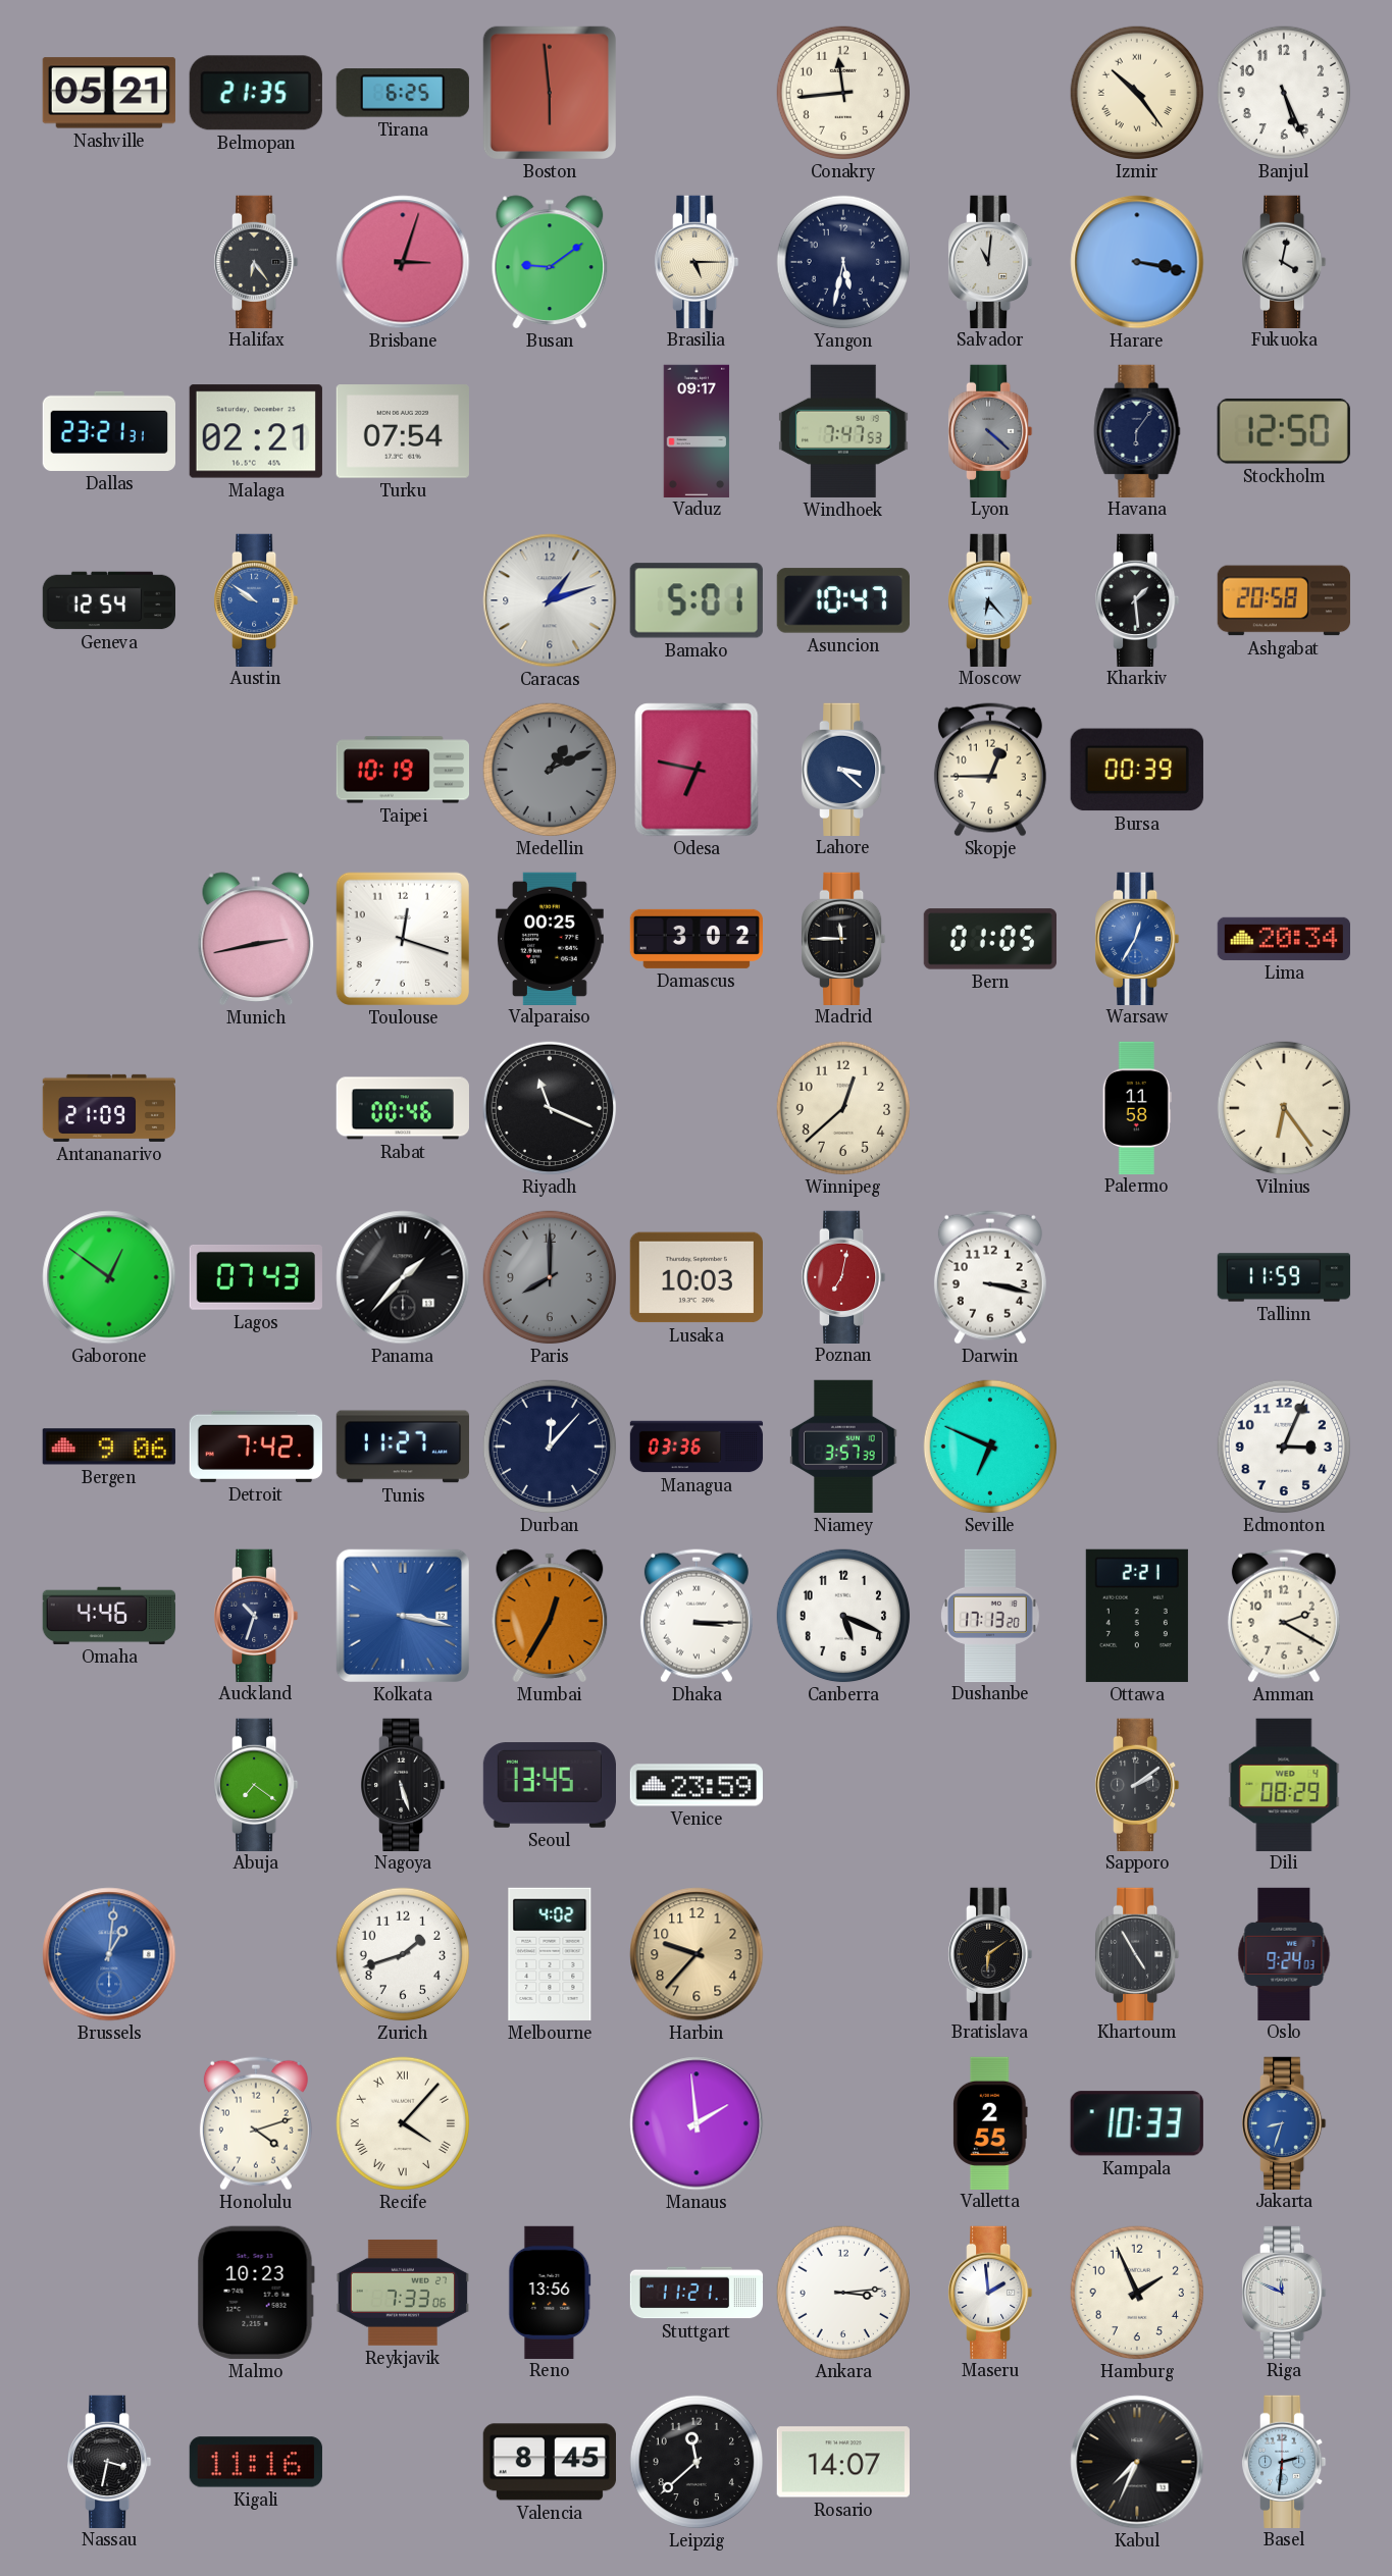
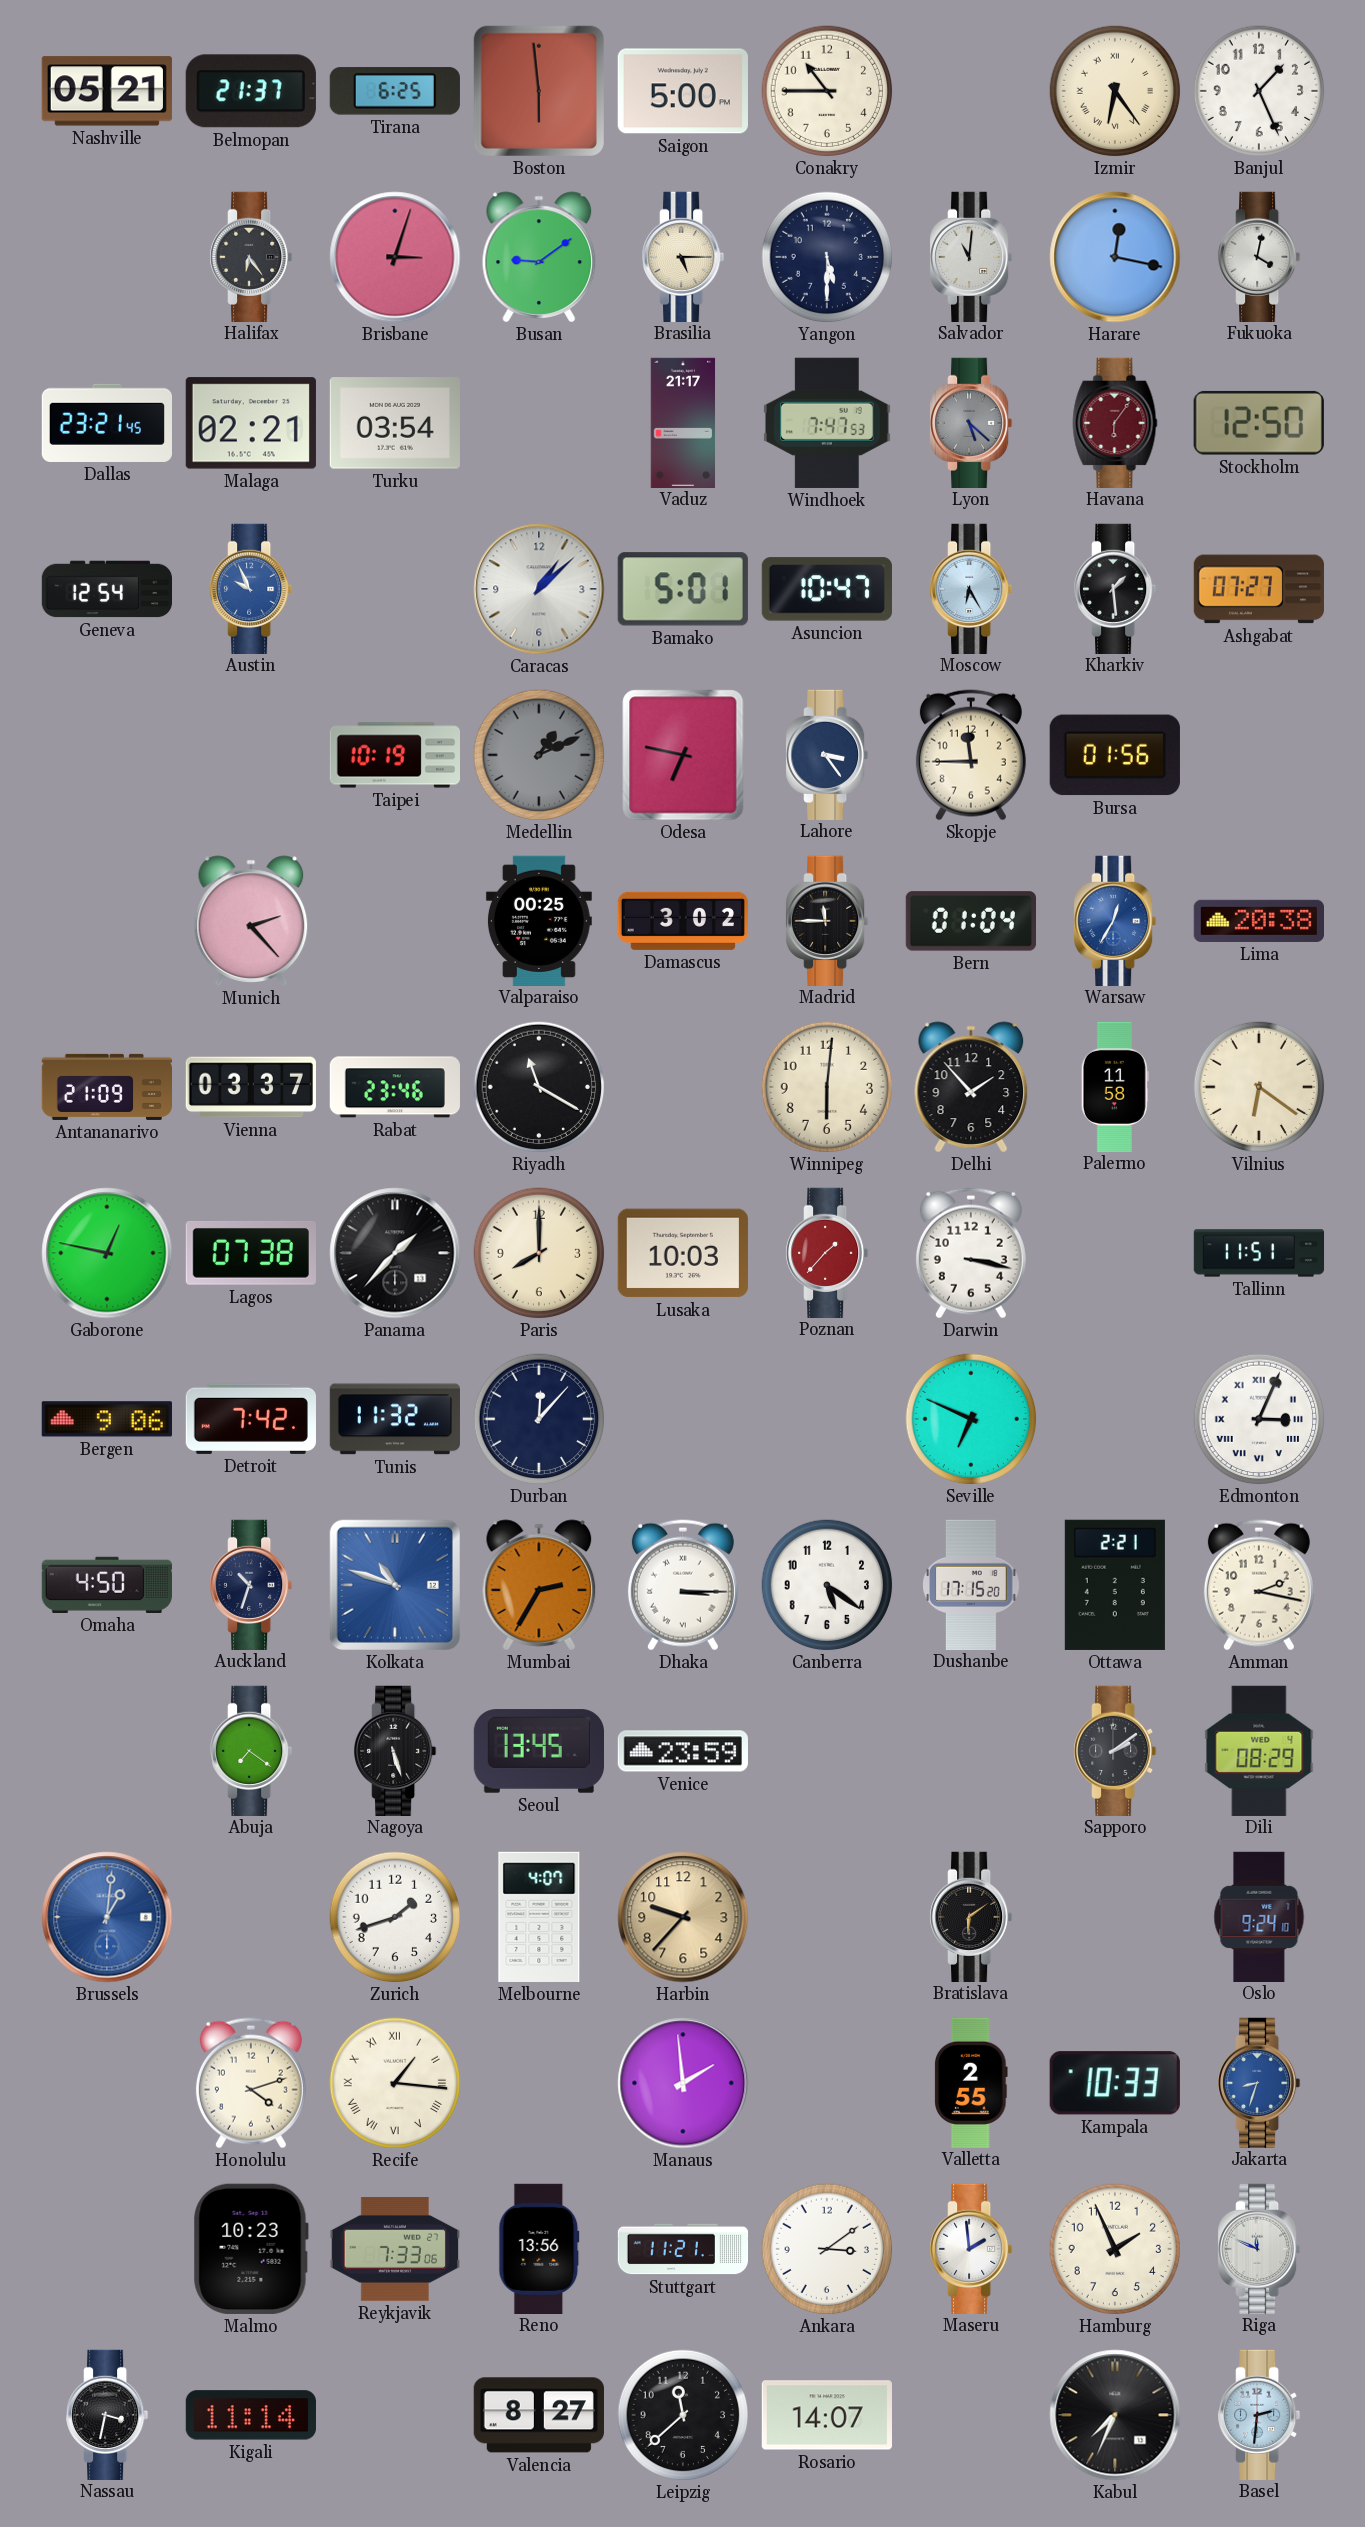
Belmopan: 21:35 -> 21:37 (251, 91)
Saigon: none -> 5:00 (683, 91)
Conakry: 11:44 -> 10:45 (827, 91)
Izmir: 10:24 -> 6:24 (1115, 91)
Banjul: 5:26 -> 1:26 (1259, 91)
Yangon: 5:32 -> 5:30 (827, 257)
Harare: 3:17 -> 12:17 (1115, 257)
Dallas: 23:21:31 -> 23:21:45 (106, 423)
Turku: 07:54 -> 03:54 (395, 423)
Vaduz: 09:17 -> 21:17 (683, 422)
Lyon: 4:22 -> 5:22 (971, 422)
Havana dial: navy -> burgundy (1115, 422)
Austin: 9:51 -> 9:56 (251, 588)
Caracas: 1:12 -> 1:08 (539, 589)
Moscow: 6:23 -> 6:25 (971, 588)
Ashgabat: 20:58 -> 07:27 (1259, 589)
Lahore: 3:22 -> 3:24 (827, 754)
Skopje: 12:45 -> 11:45 (971, 755)
Bursa: 00:39 -> 01:56 (1115, 755)
Munich: 2:43 -> 2:23 (251, 921)
Toulouse: 12:18 -> none (403, 939)
Bern: 01:05 -> 01:04 (970, 921)
Lima: 20:34 -> 20:38 (1258, 921)
Vienna: none -> 03:37 (251, 1087)
Rabat: 00:46 -> 23:46 (395, 1087)
Riyadh: 11:19 -> 11:20 (539, 1087)
Winnipeg: 12:38 -> 6:01 (827, 1087)
Delhi: none -> 1:53 (971, 1087)
Vilnius: 6:24 -> 6:21 (1259, 1087)
Gaborone: 12:51 -> 12:47 (107, 1253)
Lagos: 07:43 -> 07:38 (251, 1253)
Paris dial: grey -> cream (539, 1253)
Poznan: 7:02 -> 1:37 (827, 1252)
Tallinn: 11:59 -> 11:51 (1259, 1253)
Tunis: 11:27 -> 11:32 (395, 1419)
Managua: 03:36 -> none (697, 1447)
Niamey: 3:57 -> none (843, 1447)
Edmonton numerals: Arabic -> Roman (1259, 1419)
Omaha: 4:46 -> 4:50 (107, 1585)
Kolkata: 3:17 -> 10:48 (395, 1585)
Mumbai: 12:35 -> 2:35 (539, 1585)
Canberra: 5:19 -> 5:21 (827, 1585)
Dushanbe: 17:13 -> 17:15 (972, 1584)
Amman: 2:20 -> 2:17 (1259, 1585)
Melbourne: 4:02 -> 4:07 (539, 1917)
Khartoum: 4:55 -> none (1137, 1953)
Oslo: 9:24:03 -> 9:24:10 (1259, 1916)
Recife: 4:07 -> 1:16 (395, 2083)
Ankara: 3:14 -> 3:09 (827, 2249)
Kigali: 11:16 -> 11:14 (251, 2415)
Valencia: 8:45 -> 8:27 (539, 2415)
